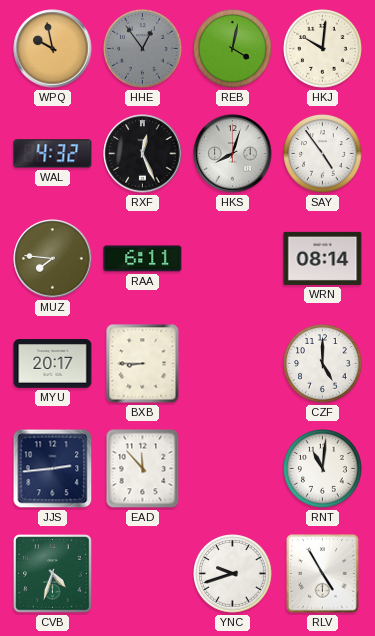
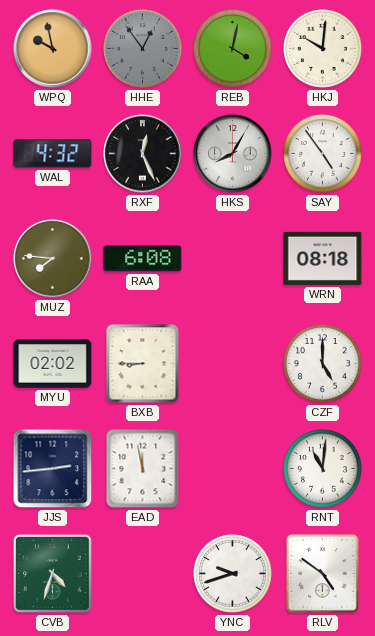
HKS: 8:03 -> 8:05 (233, 154)
RAA: 6:11 -> 6:08 (143, 259)
WRN: 08:14 -> 08:18 (323, 258)
MYU: 20:17 -> 02:02 (53, 364)
EAD: 11:53 -> 11:58 (143, 469)
RLV: 4:55 -> 4:51 (323, 574)
